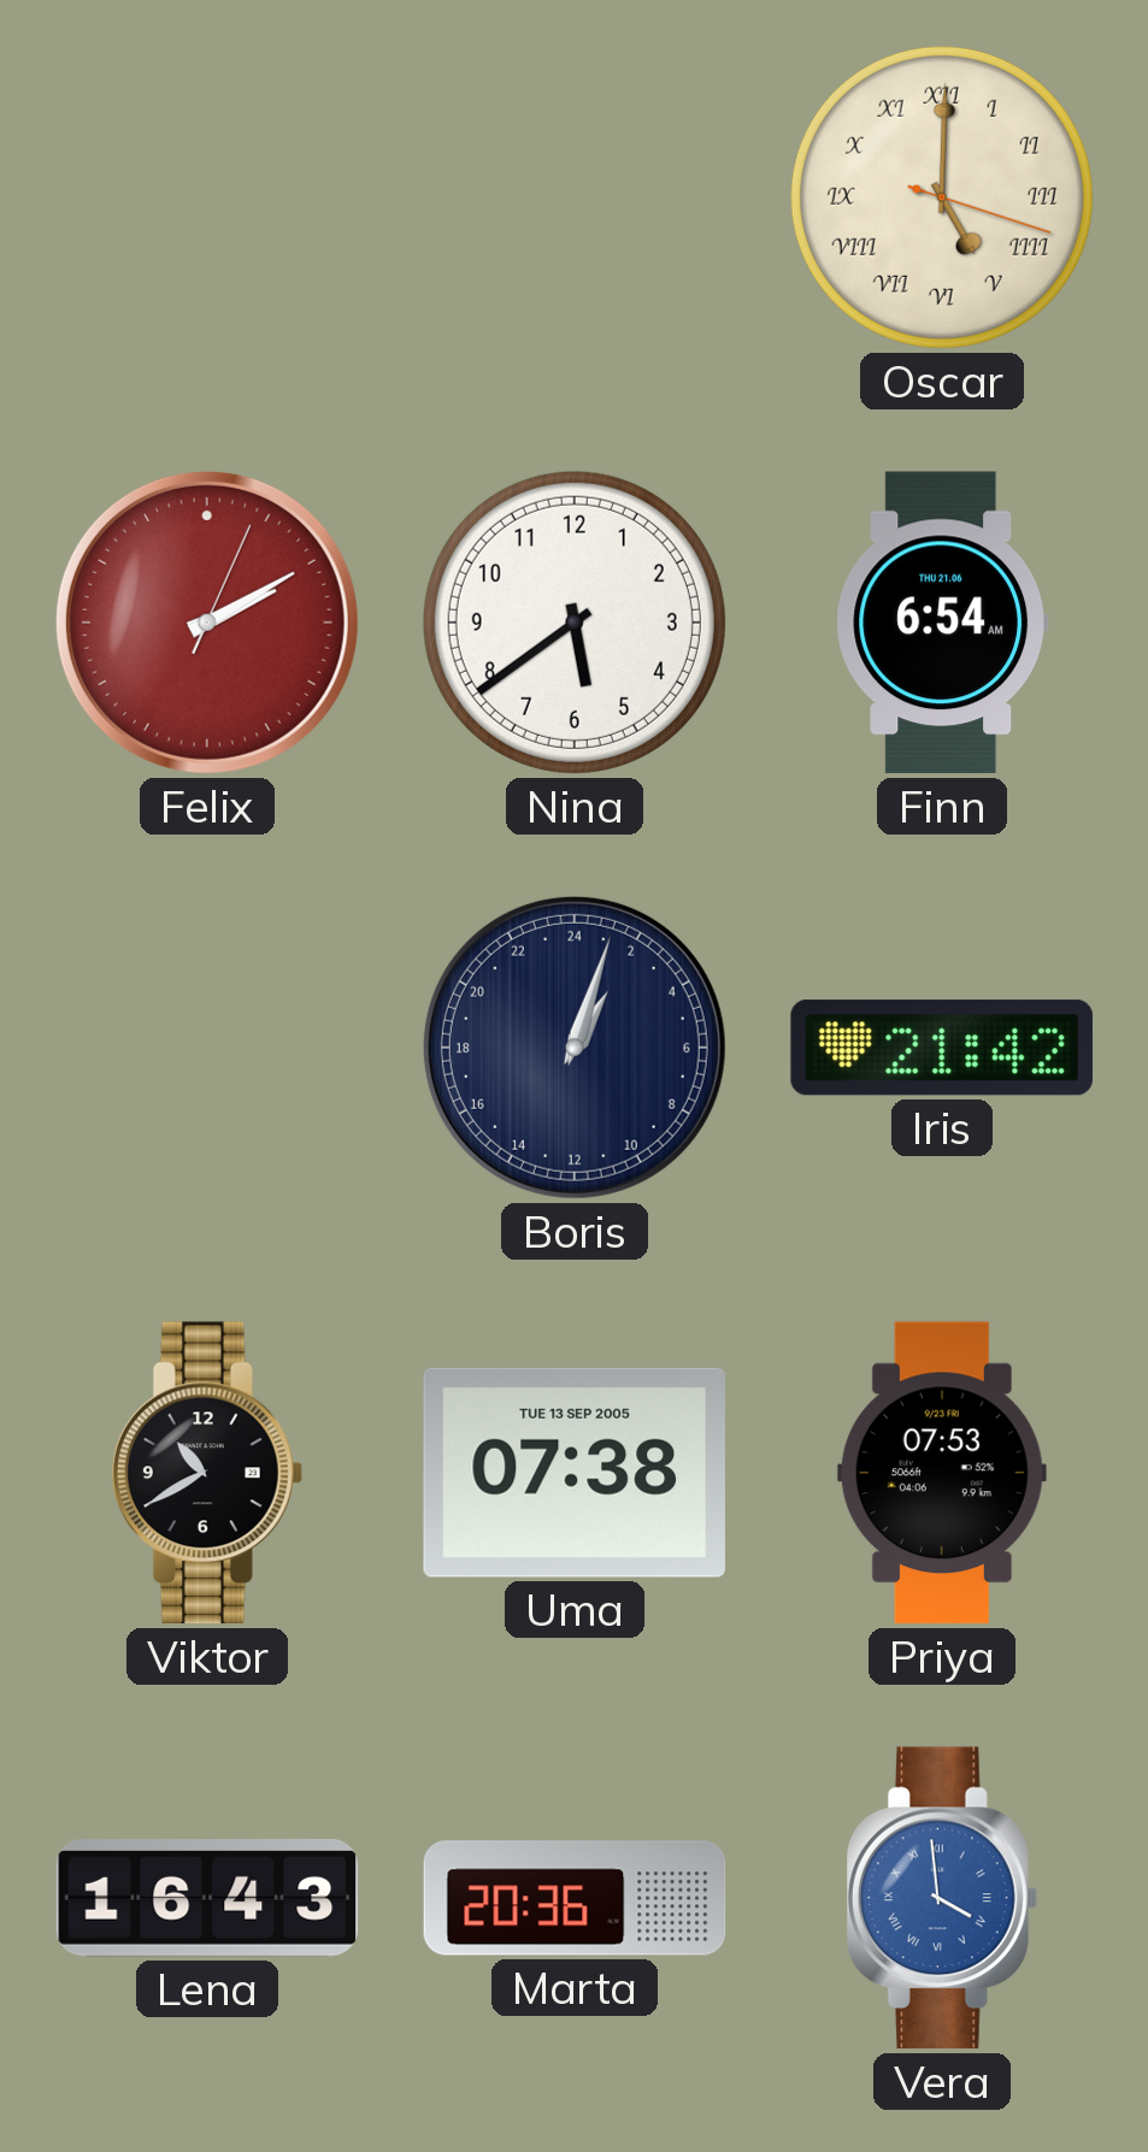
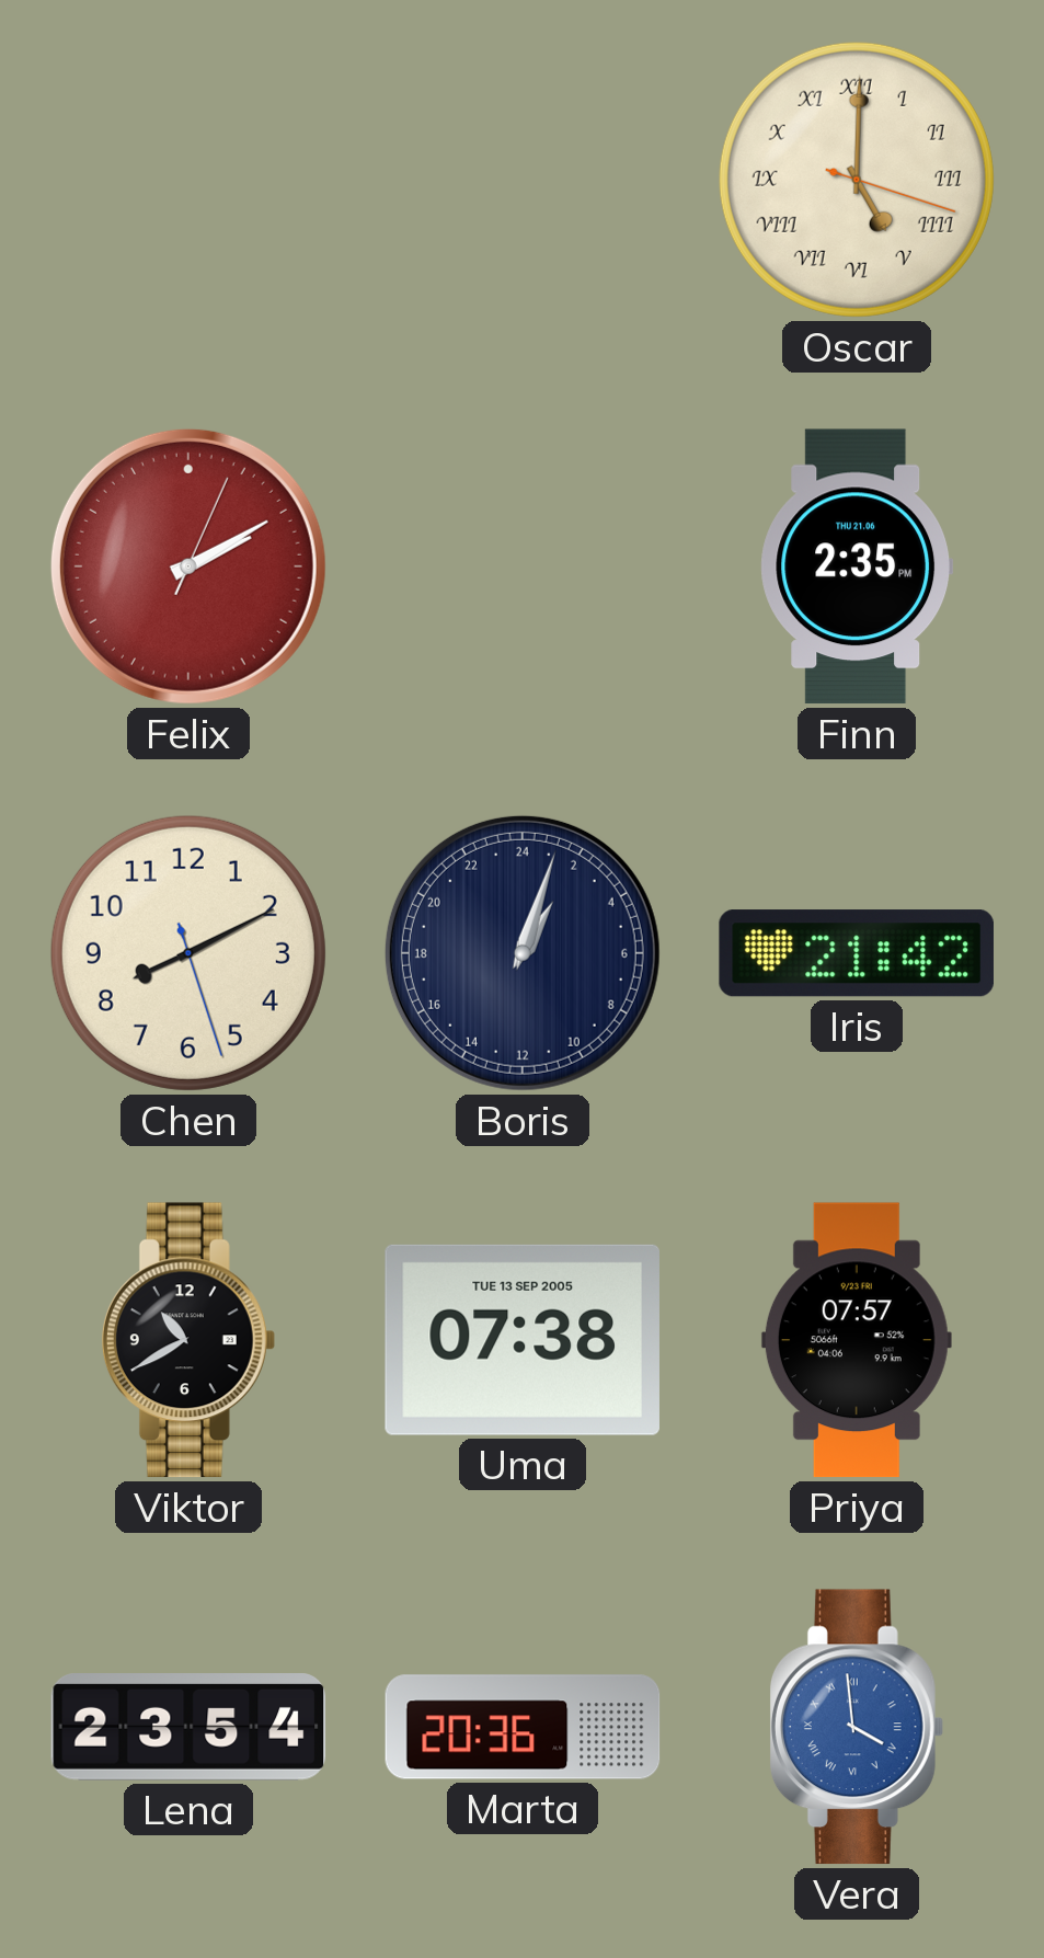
Nina: 5:39 -> none (575, 623)
Finn: 6:54 -> 2:35 (857, 566)
Chen: none -> 8:10 (188, 953)
Priya: 07:53 -> 07:57 (857, 1340)
Lena: 16:43 -> 23:54 (188, 1728)
